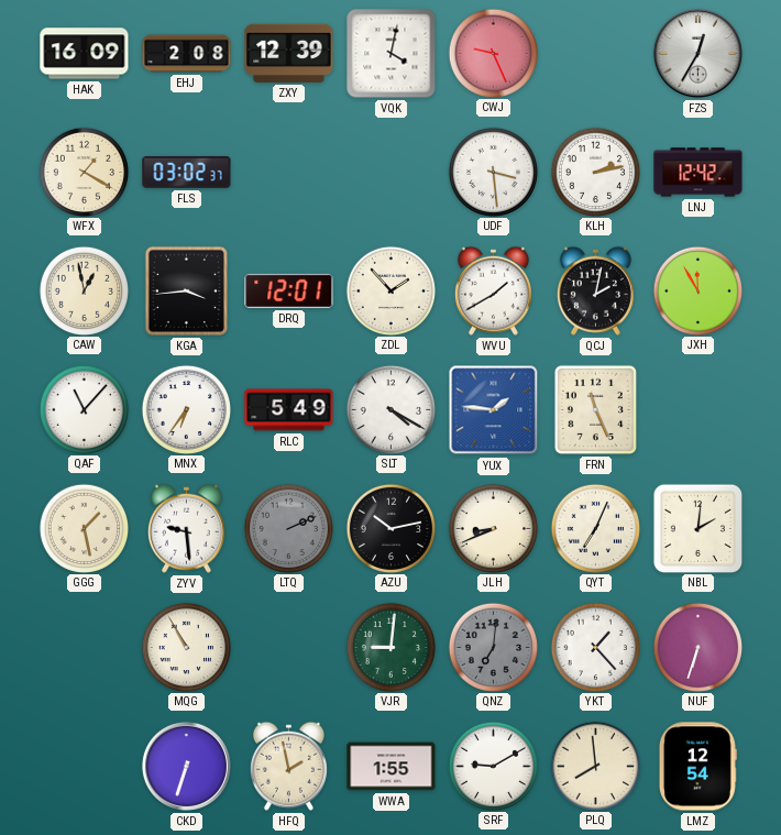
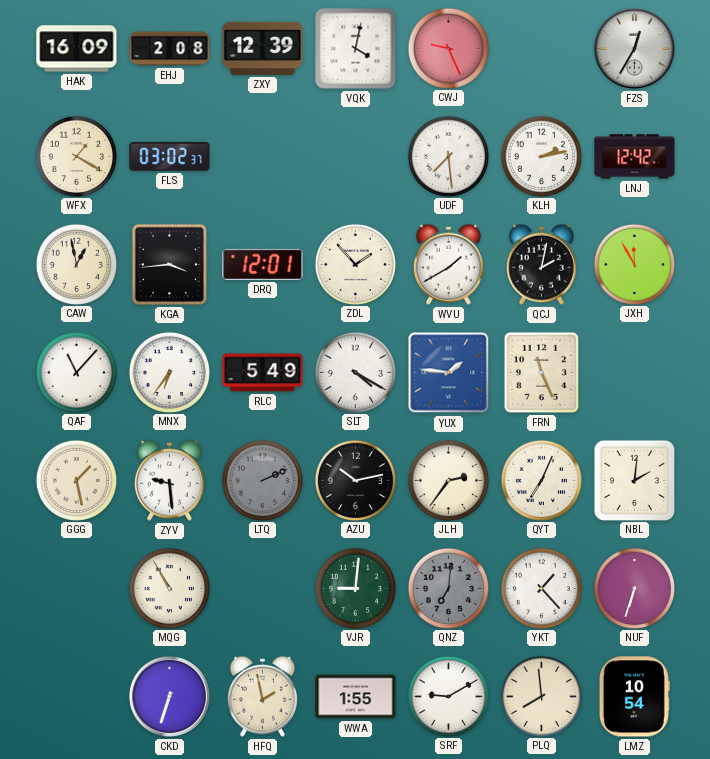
UDF: 3:29 -> 7:29 (448, 156)
JLH: 8:41 -> 2:36 (448, 480)
LMZ: 12:54 -> 10:54 (634, 697)
